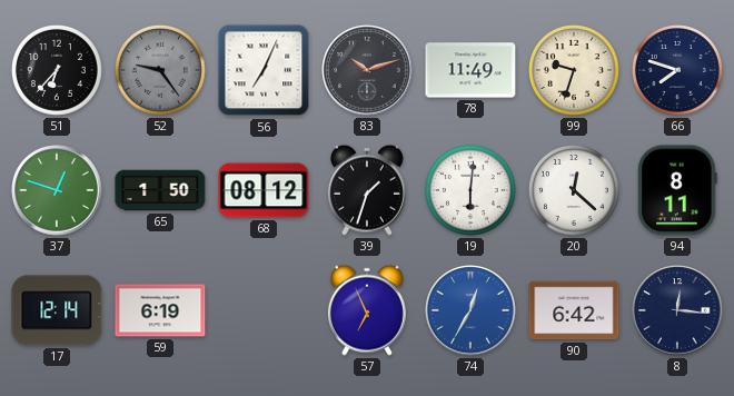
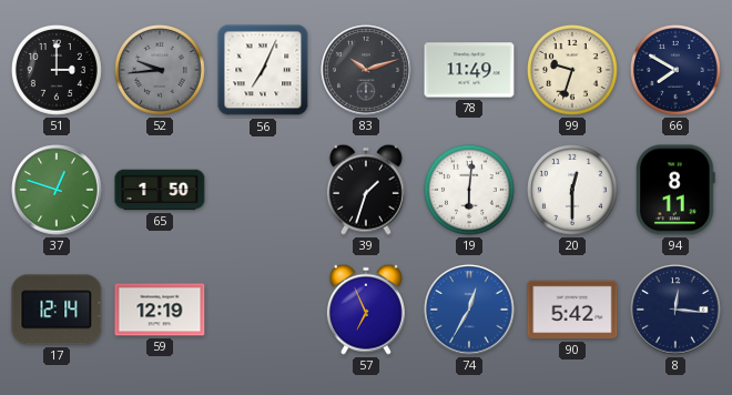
51: 6:37 -> 3:00 (57, 70)
52: 9:24 -> 9:44 (160, 70)
66: 7:48 -> 7:50 (675, 70)
68: 08:12 -> none (264, 190)
20: 12:22 -> 12:30 (572, 190)
59: 6:19 -> 12:19 (160, 310)
90: 6:42 -> 5:42 (572, 310)
